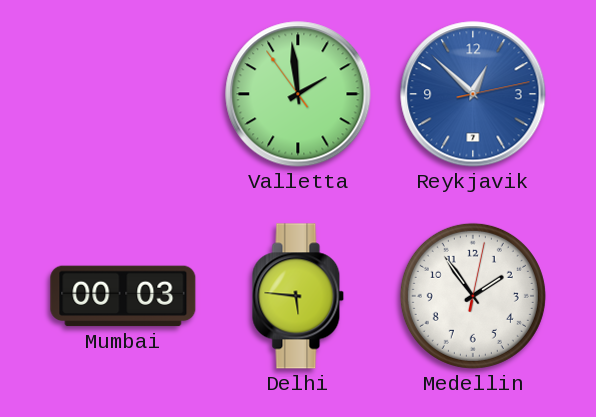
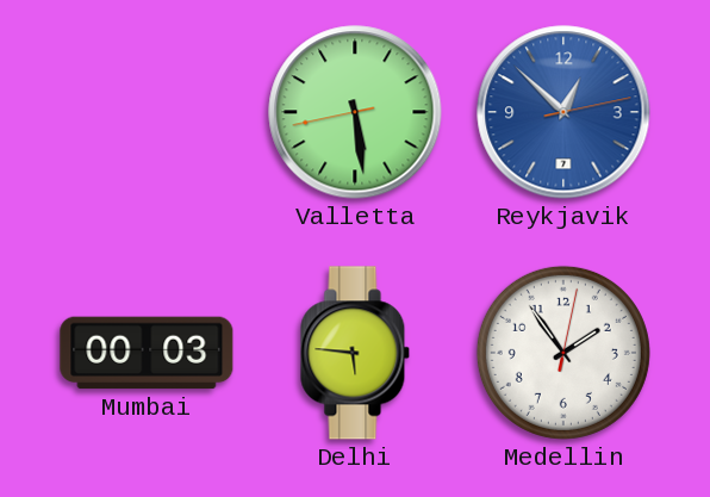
Valletta: 1:58 -> 5:28 (355, 112)
